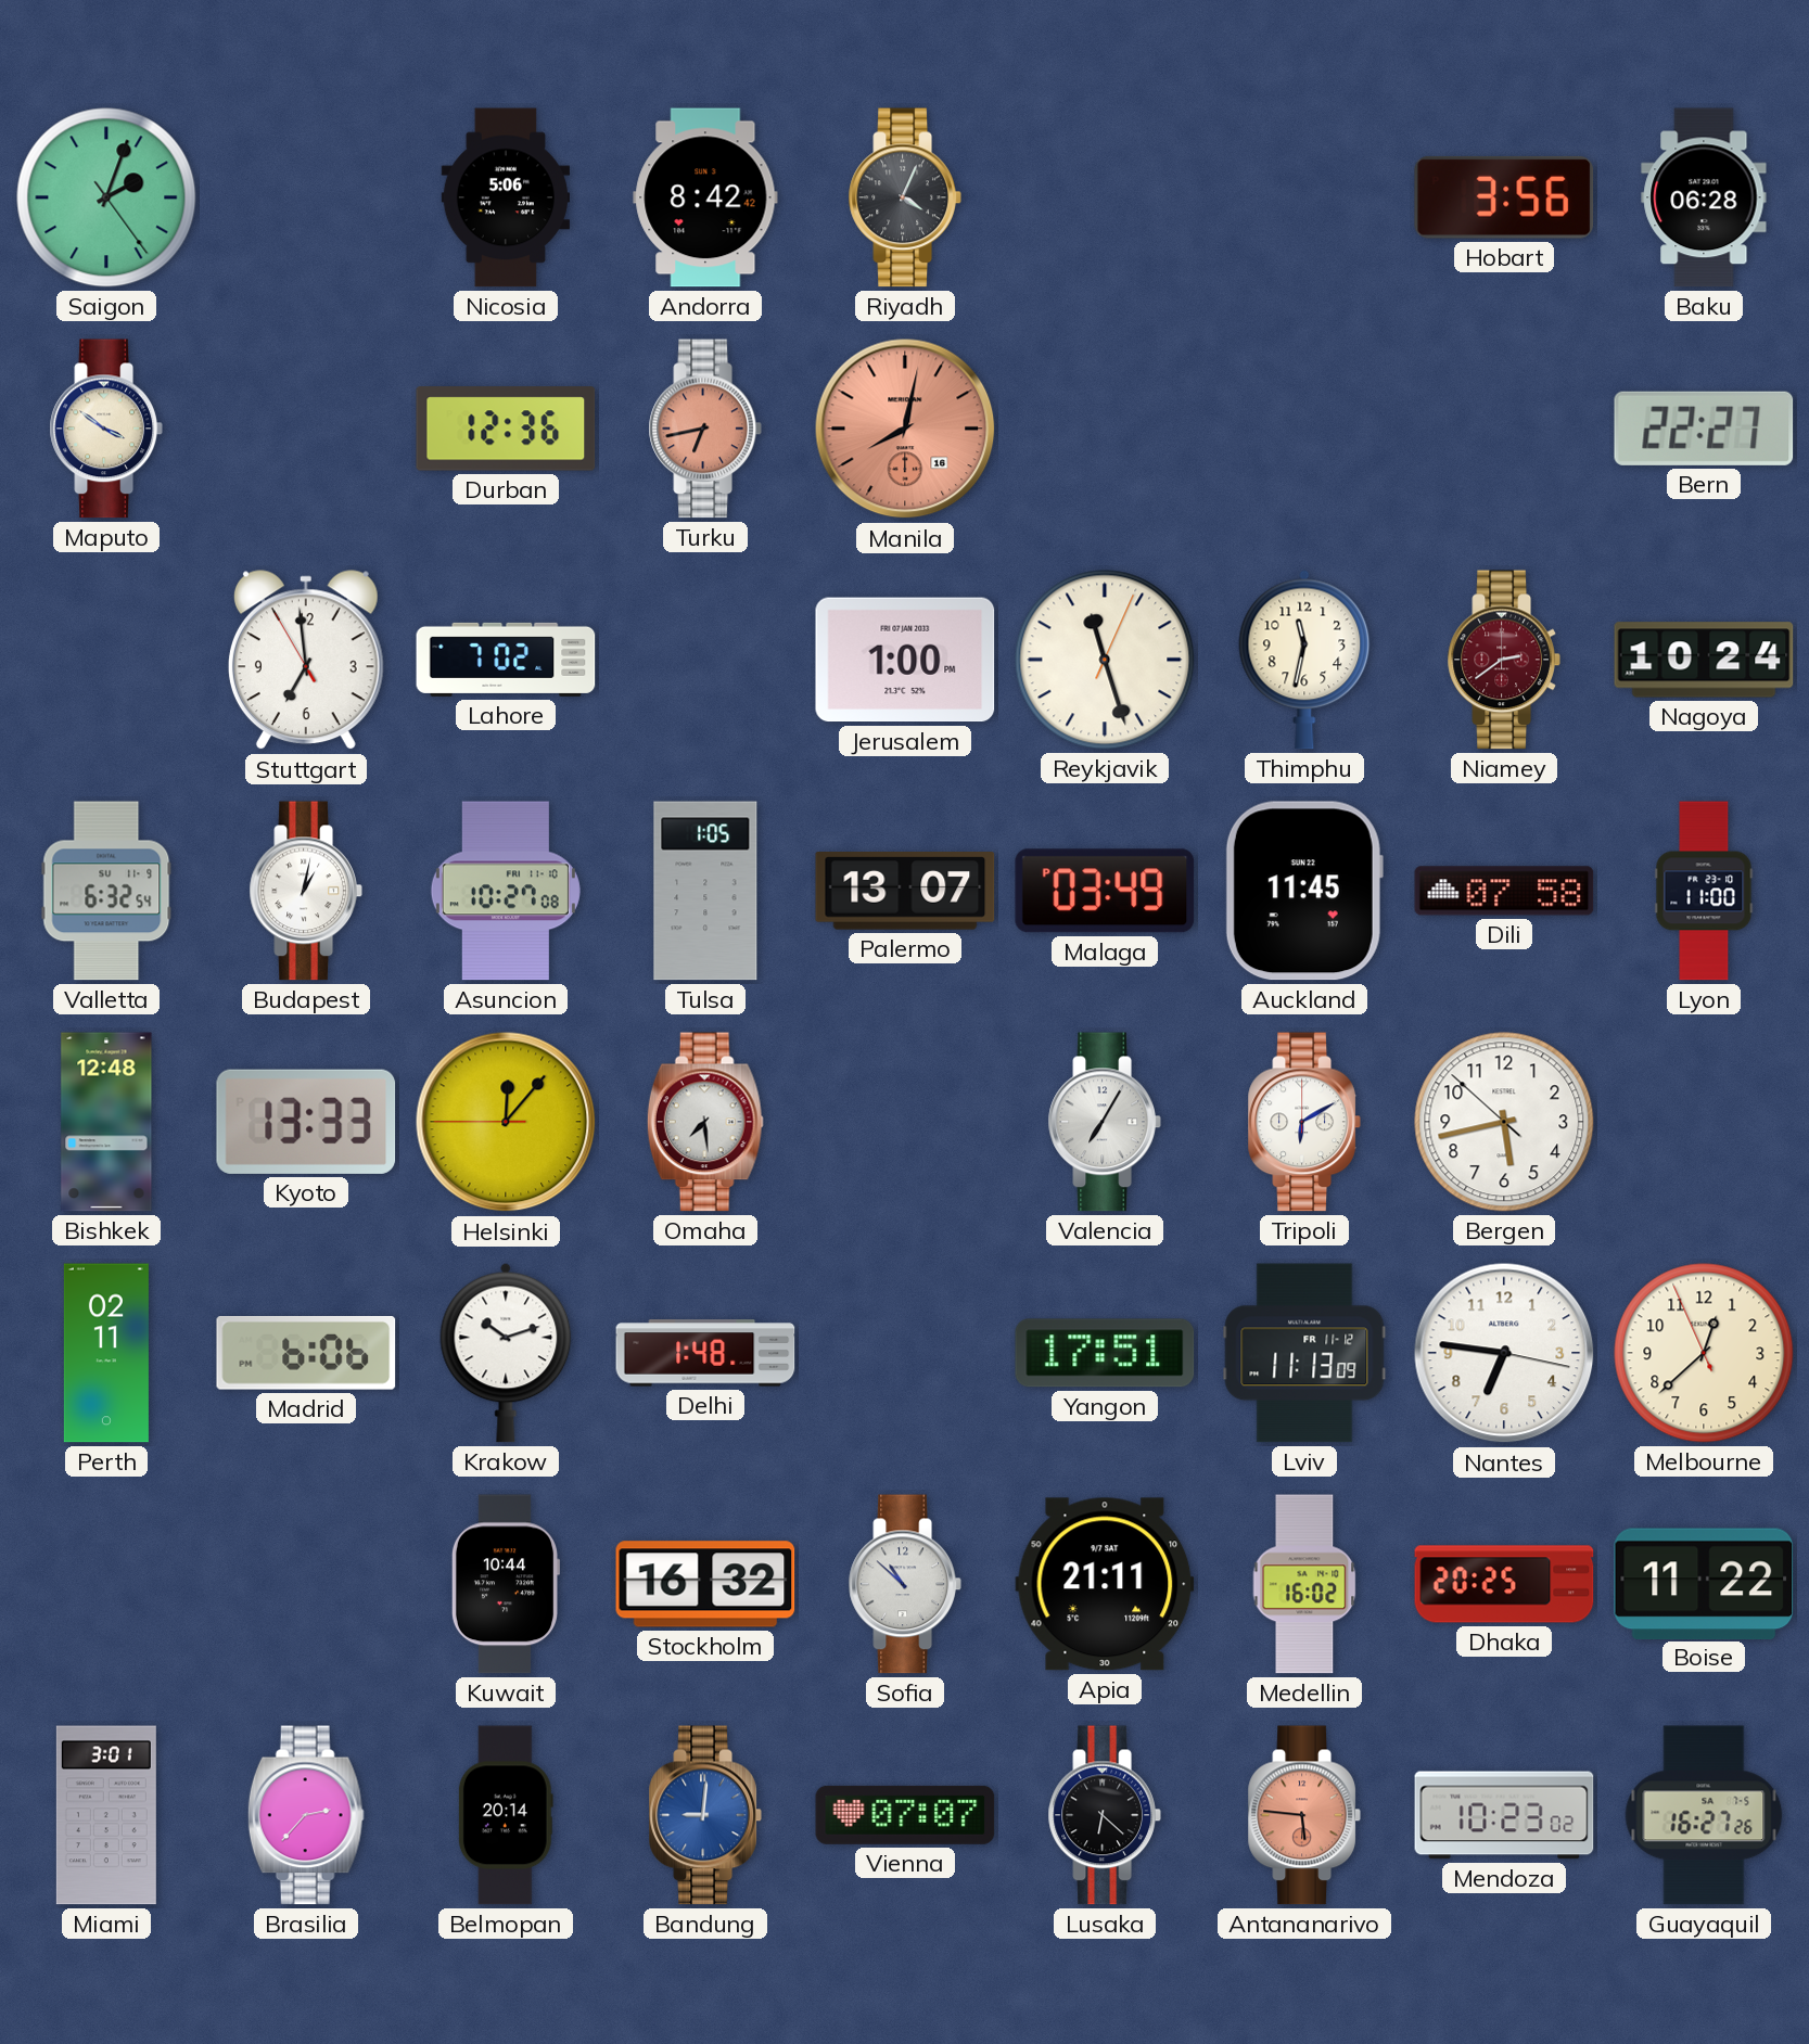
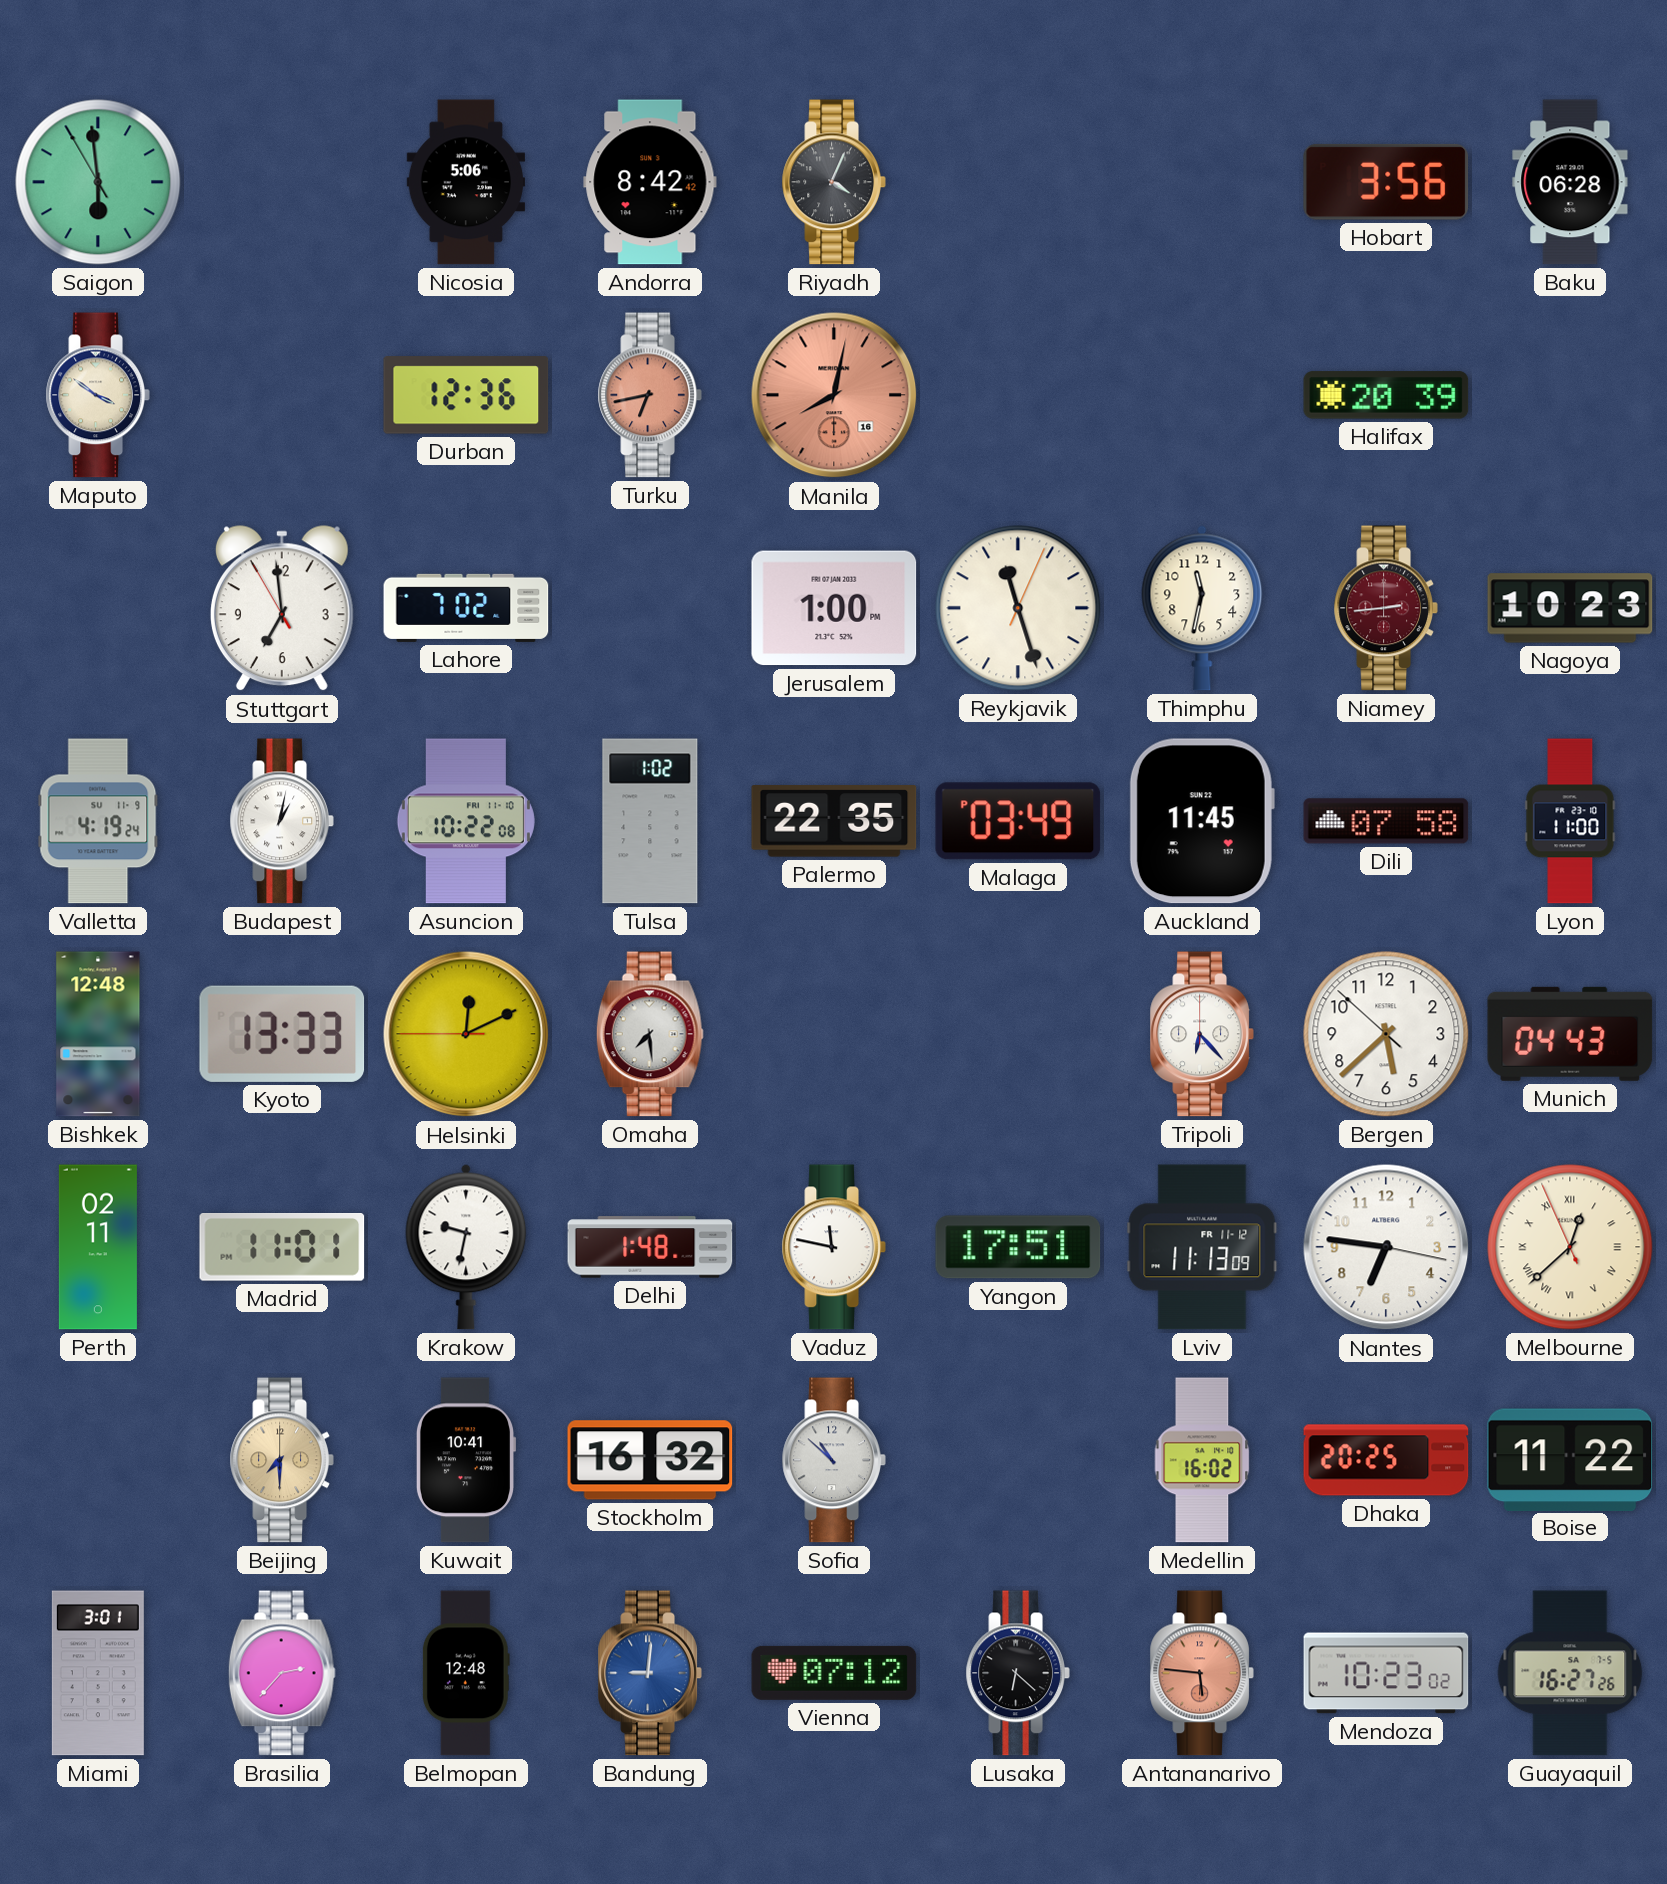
Saigon: 2:03 -> 5:58 (98, 182)
Halifax: none -> 20:39 (1386, 395)
Bern: 22:27 -> none (1704, 429)
Niamey: 2:39 -> 2:44 (1386, 608)
Nagoya: 10:24 -> 10:23 (1570, 608)
Valletta: 6:32 -> 4:19 (98, 821)
Asuncion: 10:27 -> 10:22 (466, 821)
Tulsa: 1:05 -> 1:02 (650, 821)
Palermo: 13:07 -> 22:35 (834, 821)
Helsinki: 12:06 -> 12:10 (466, 1034)
Valencia: 7:05 -> none (1105, 1122)
Tripoli: 6:10 -> 6:23 (1202, 1034)
Bergen: 5:42 -> 5:37 (1386, 1034)
Munich: none -> 04:43 (1570, 1034)
Madrid: 6:06 -> 11:01 (282, 1248)
Krakow: 10:12 -> 9:32 (466, 1247)
Vaduz: none -> 11:47 (834, 1247)
Melbourne numerals: Arabic -> Roman (1570, 1247)
Beijing: none -> 7:30 (282, 1460)
Kuwait: 10:44 -> 10:41 (465, 1460)
Apia: 21:11 -> none (1105, 1584)
Belmopan: 20:14 -> 12:48 (466, 1673)
Vienna: 07:07 -> 07:12 (834, 1673)
